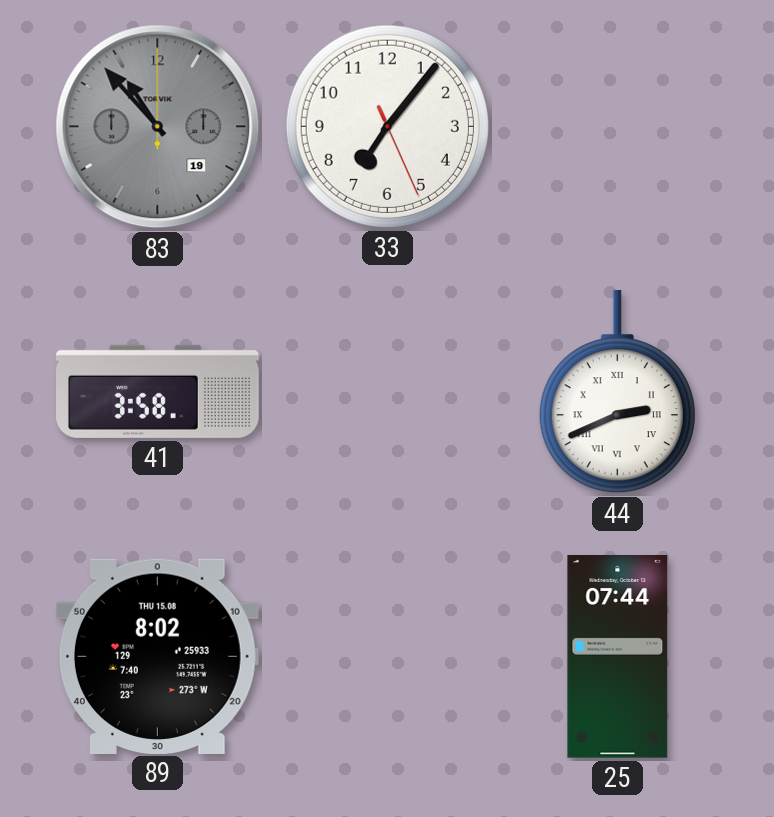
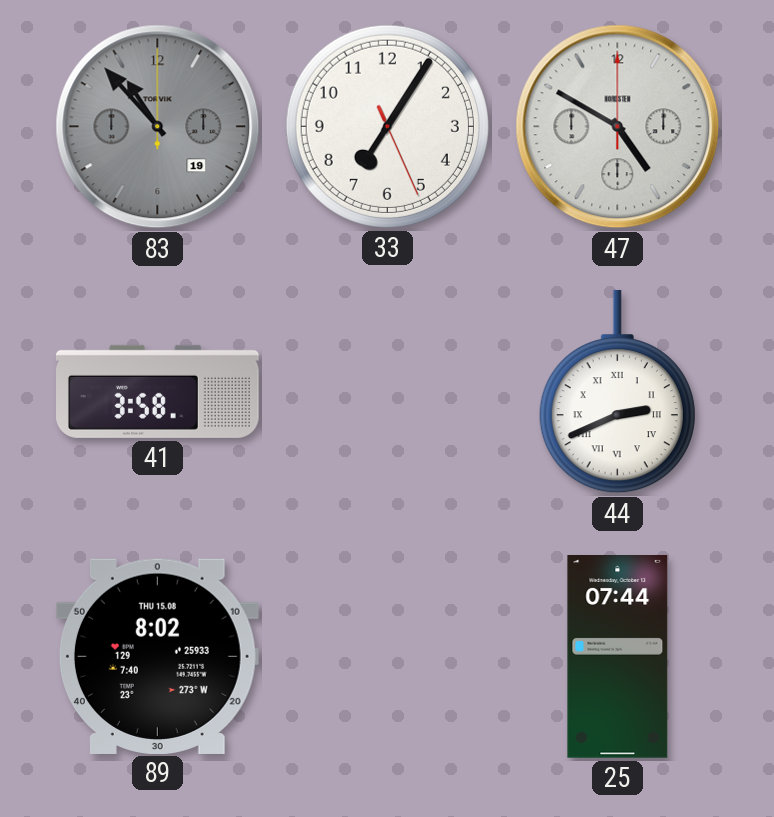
33: 7:06 -> 7:05 (387, 126)
47: none -> 4:50 (618, 127)
